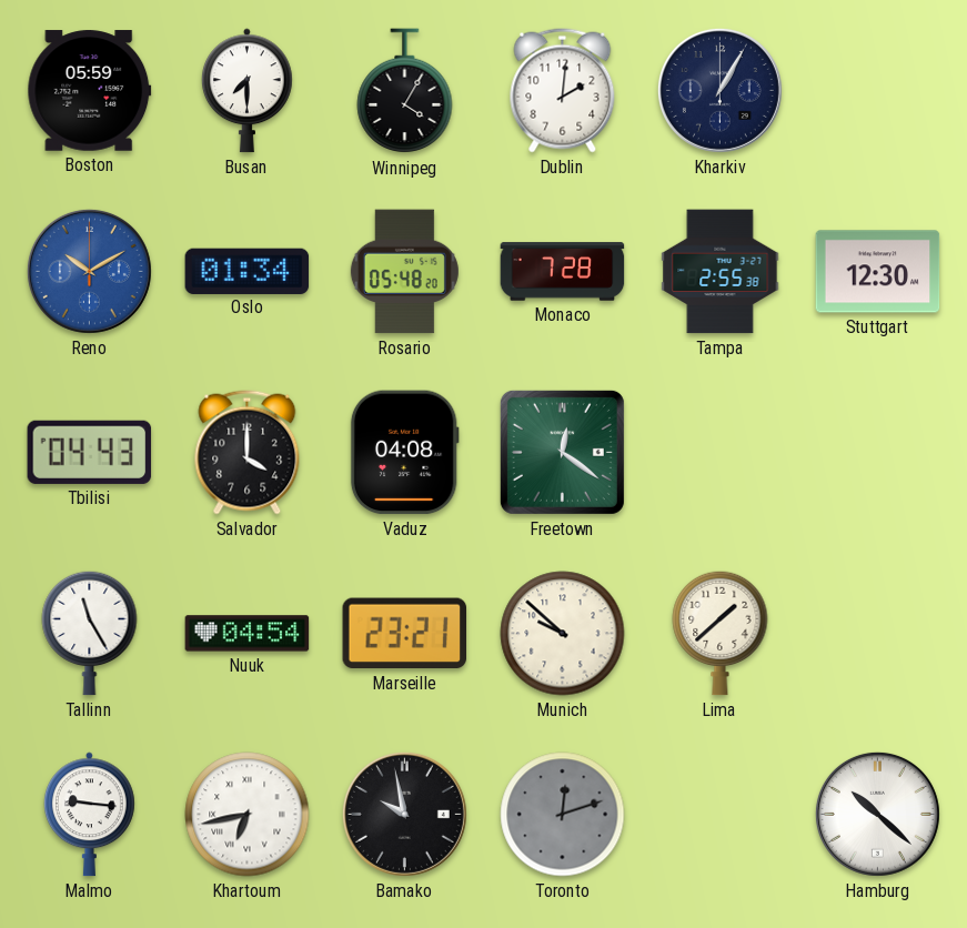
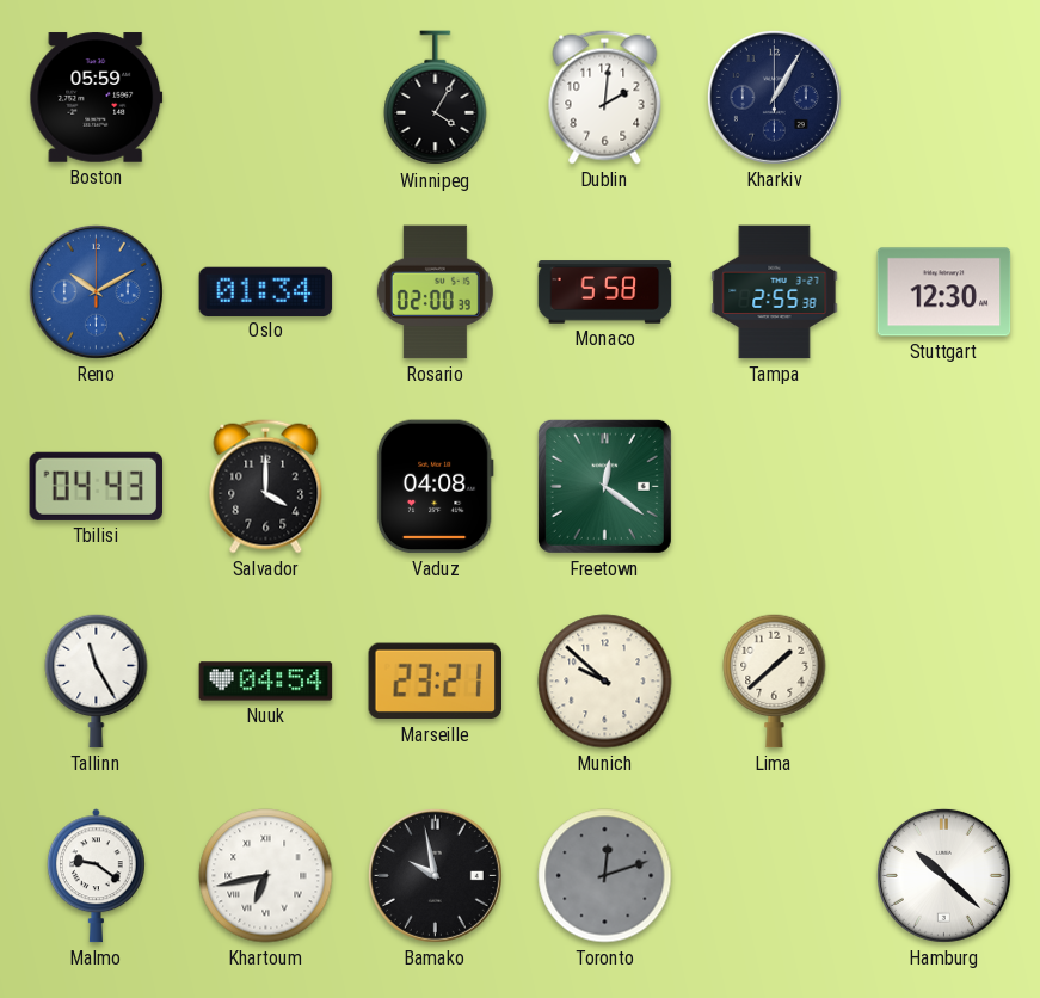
Busan: 7:30 -> none (246, 91)
Rosario: 05:48 -> 02:00 (435, 292)
Monaco: 7:28 -> 5:58 (605, 292)
Malmo: 9:16 -> 9:21 (96, 876)
